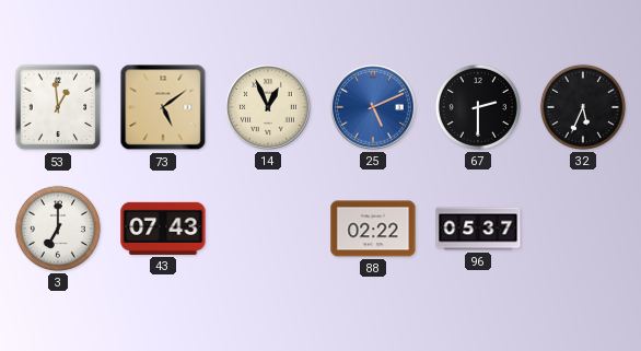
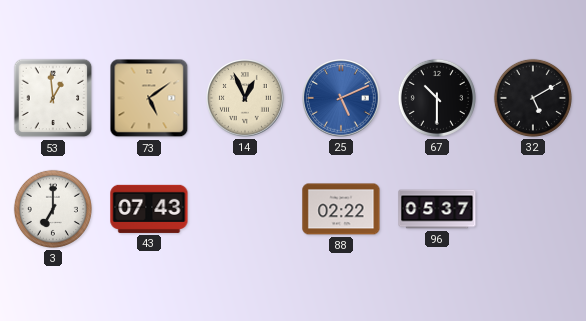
67: 2:30 -> 10:30 (437, 98)
32: 5:34 -> 5:10 (533, 98)
